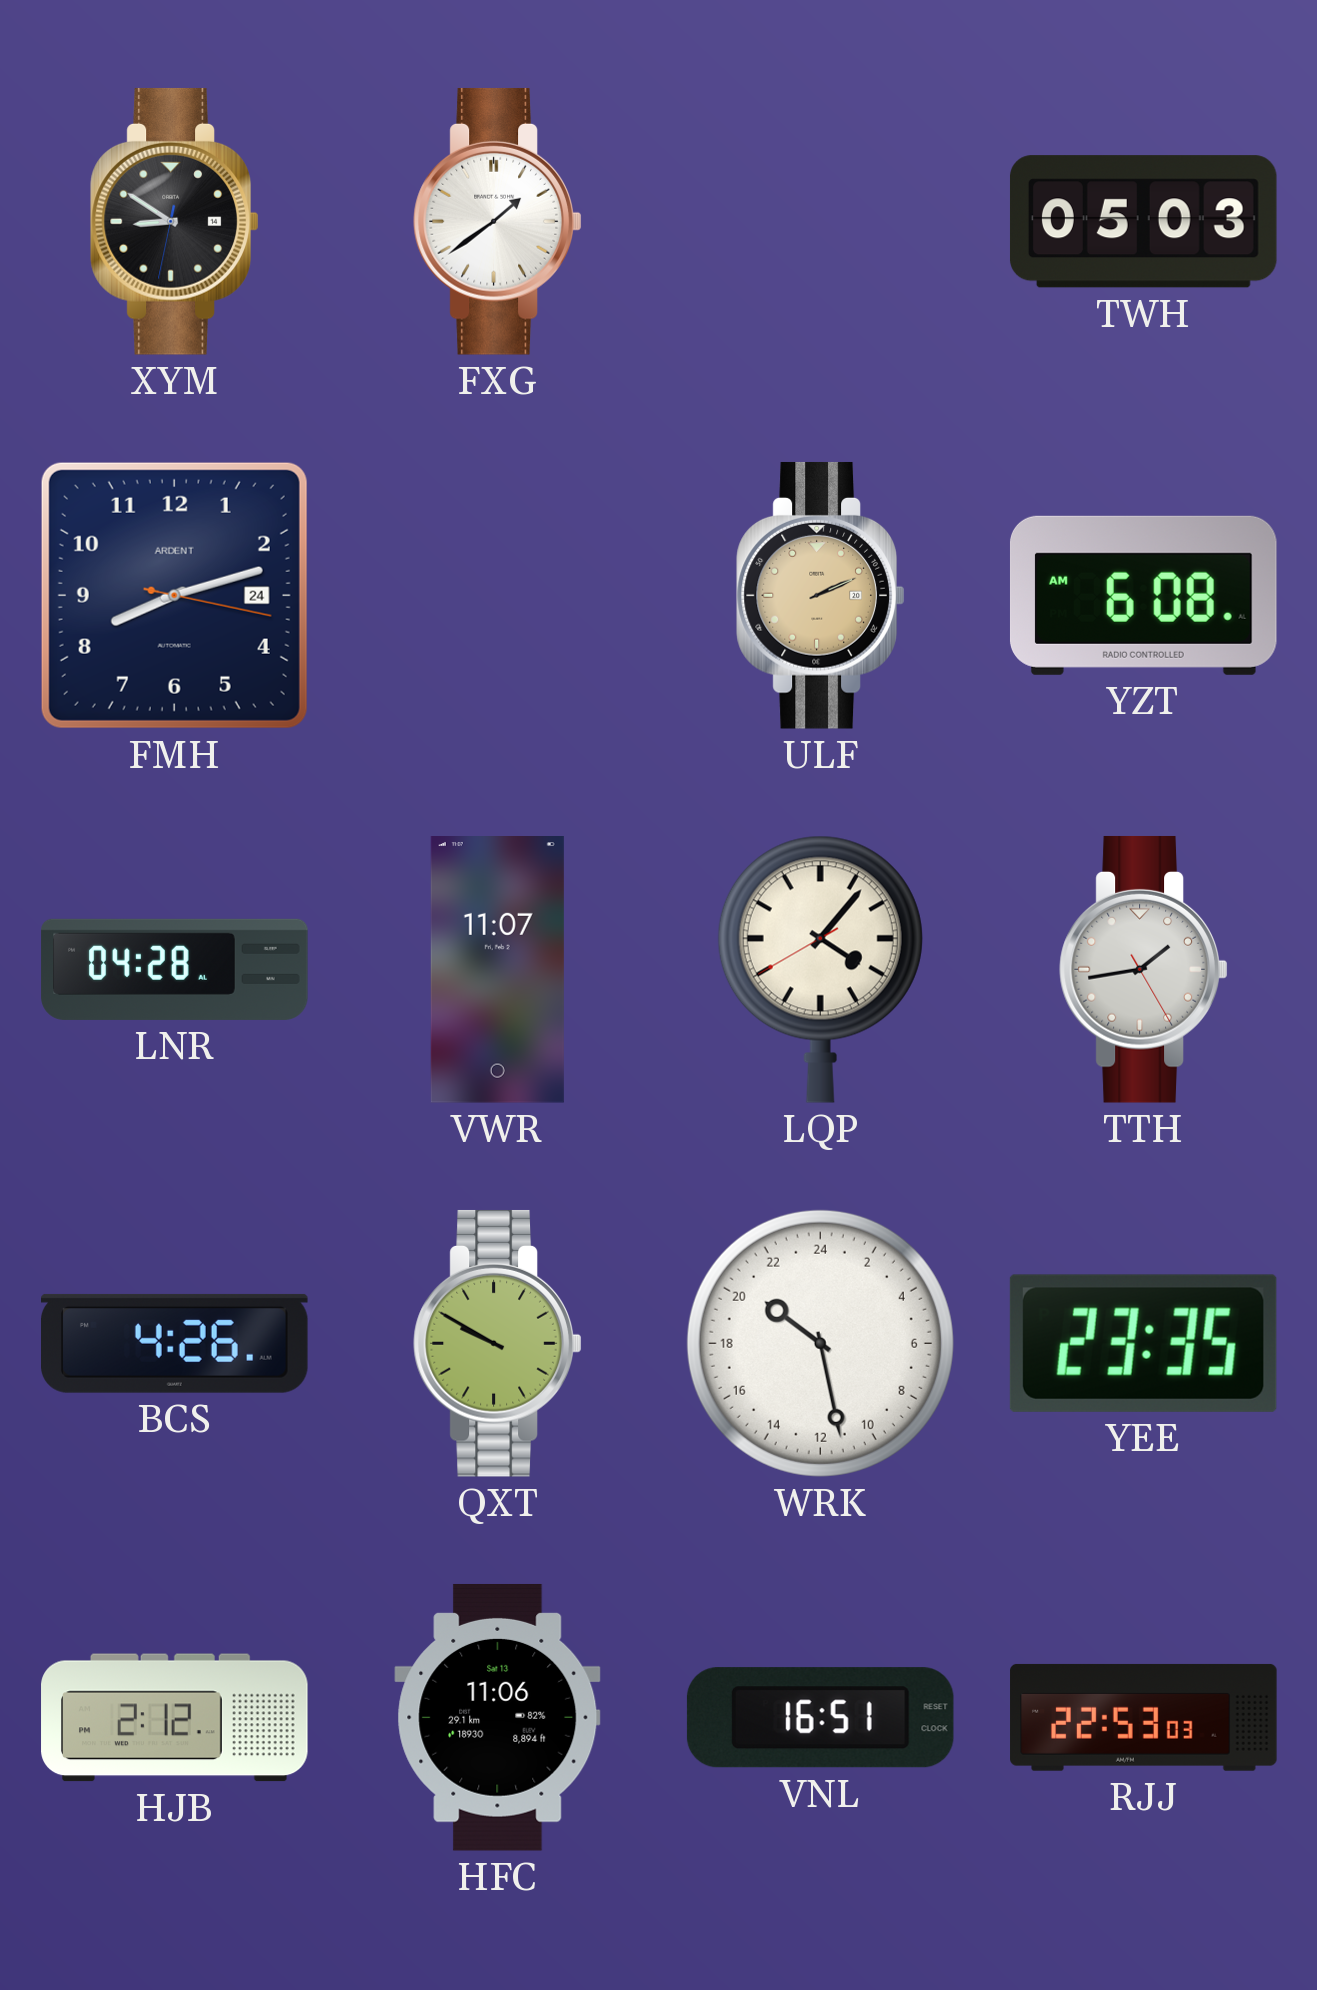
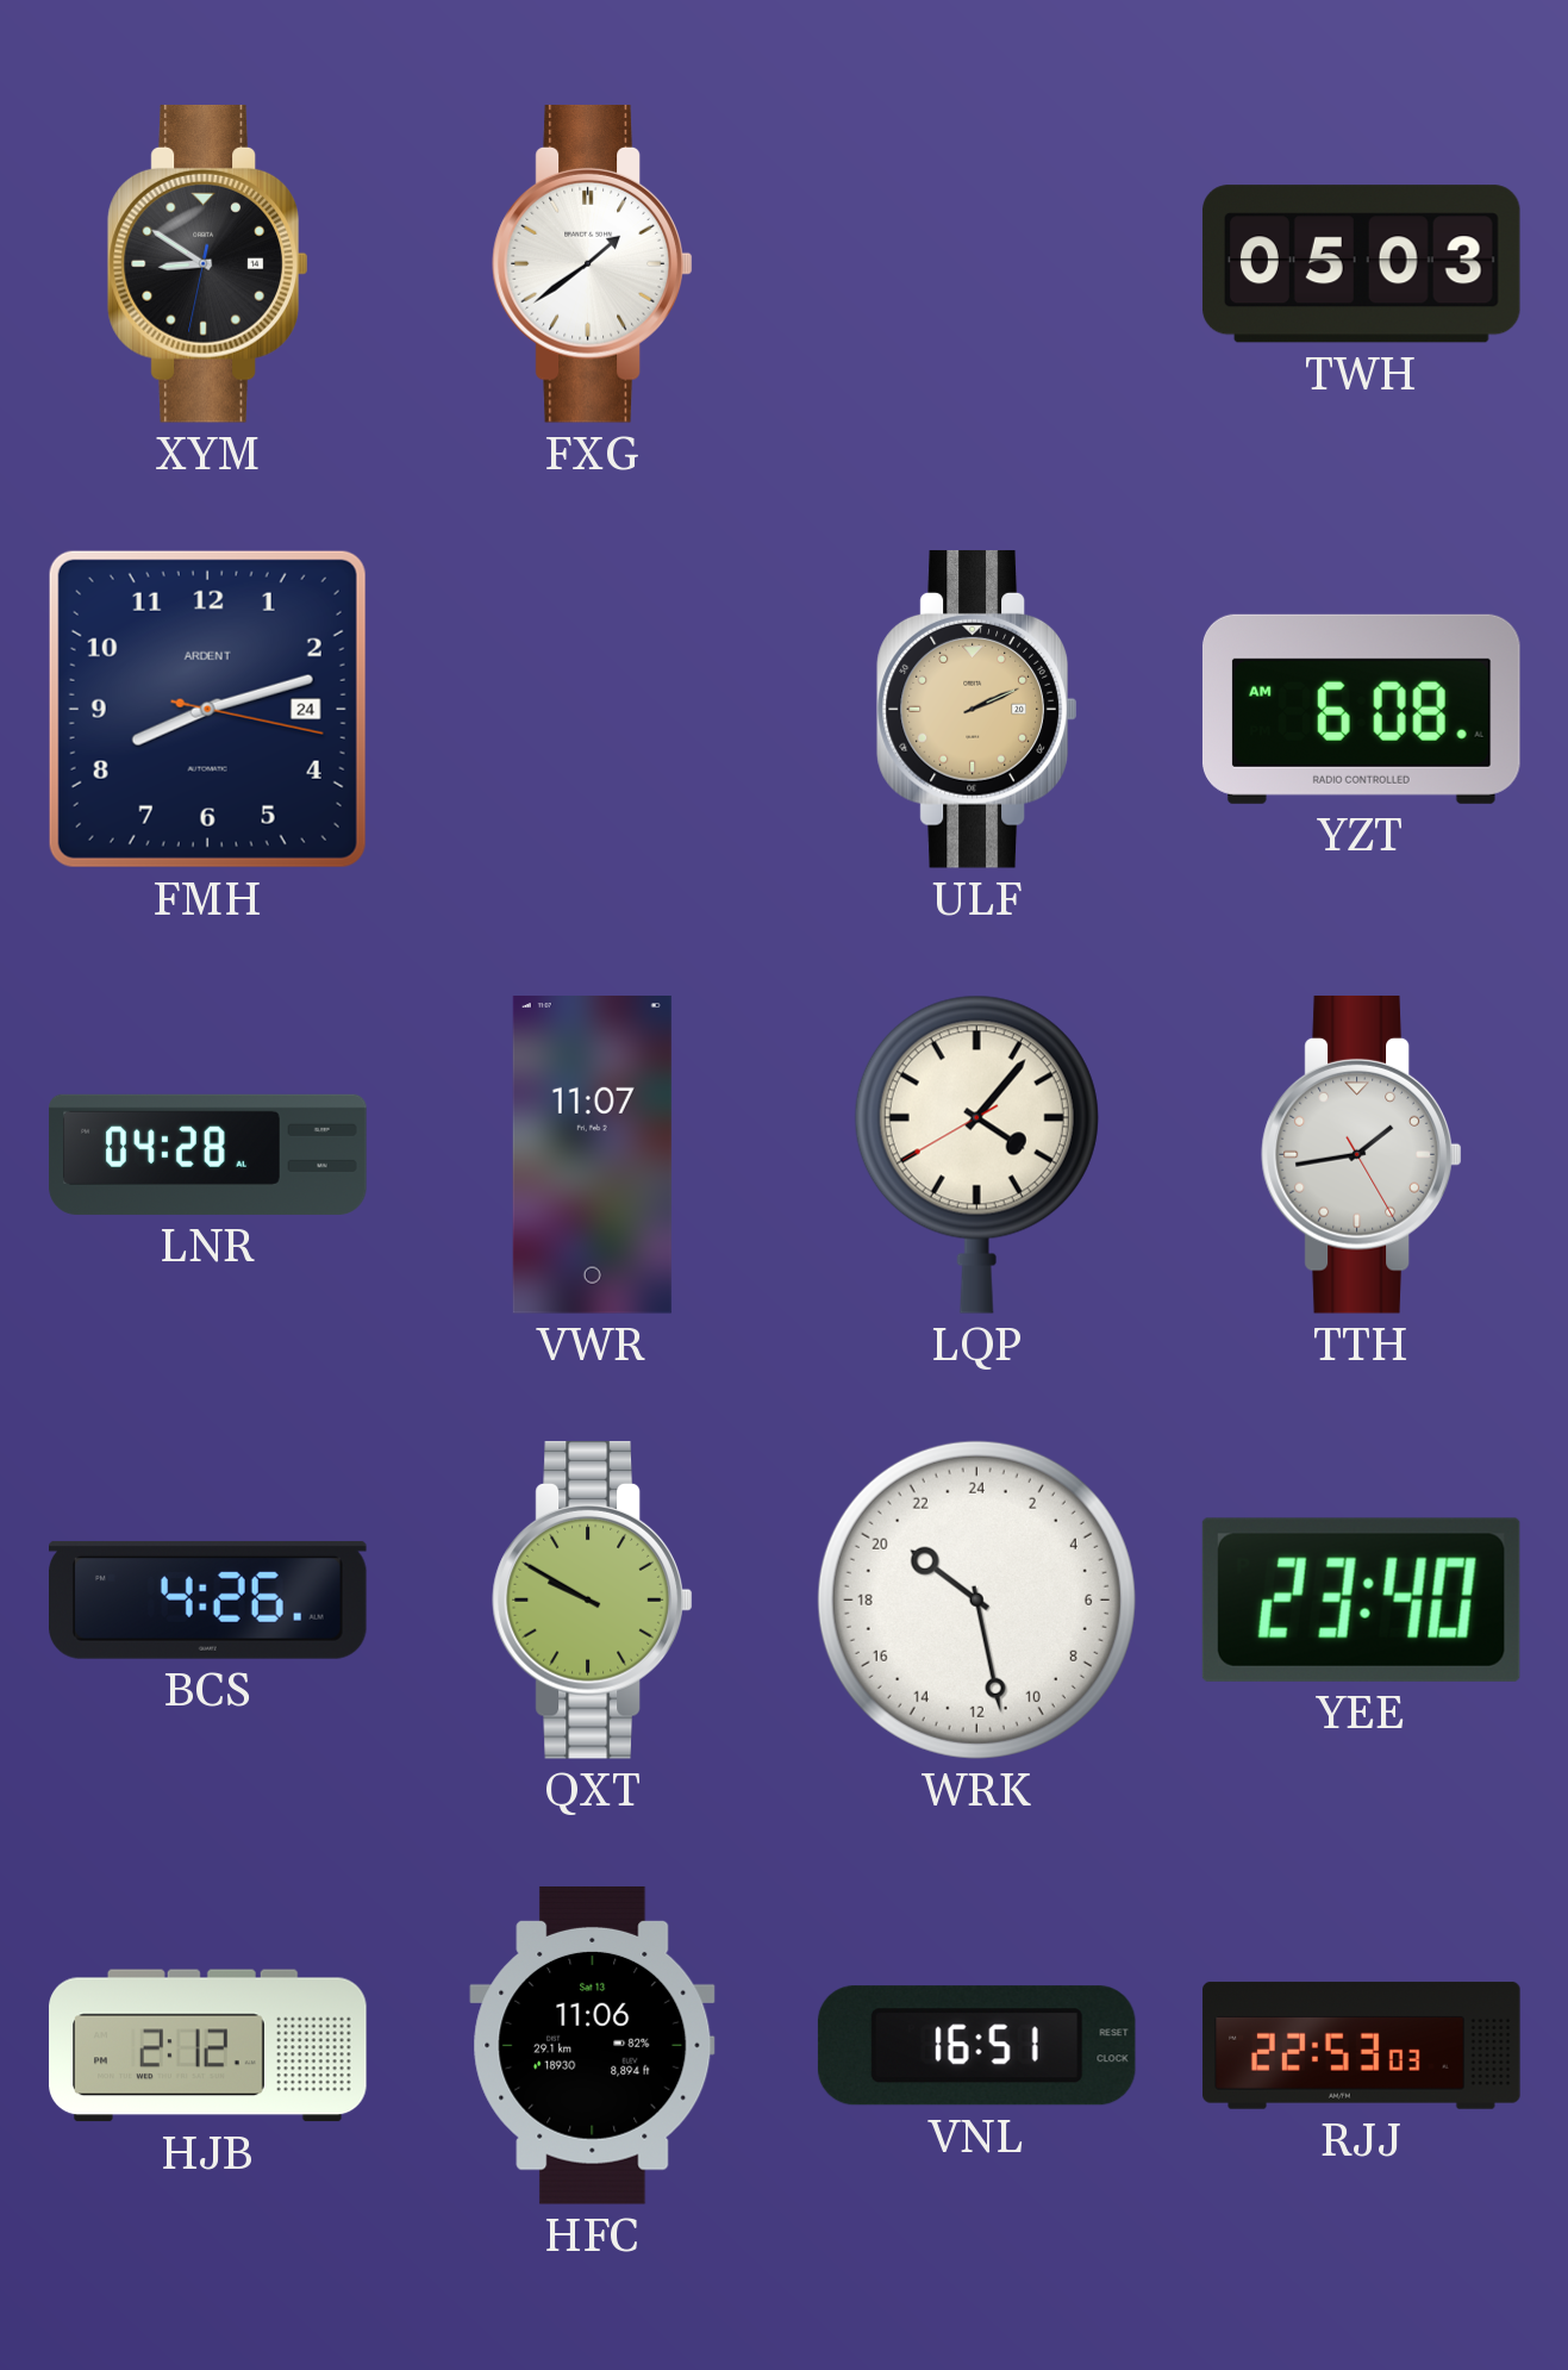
YEE: 23:35 -> 23:40 (1361, 1599)
